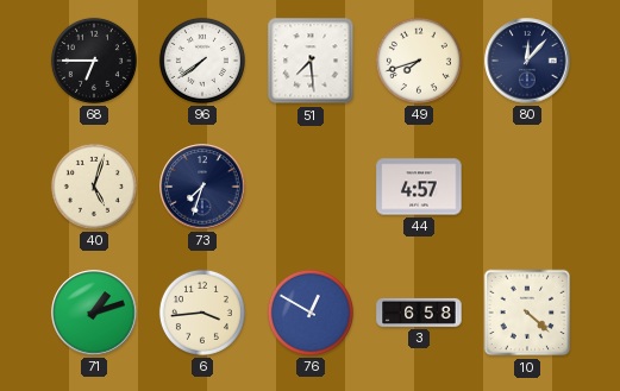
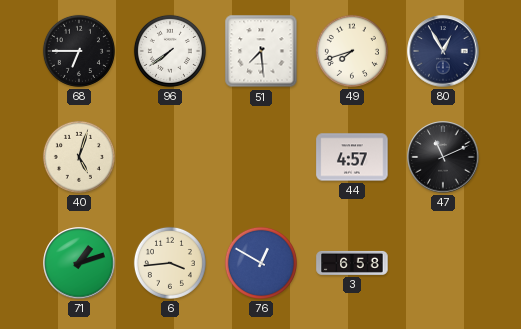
80: 12:07 -> 12:55 (443, 51)
73: 7:33 -> none (202, 187)
47: none -> 11:11 (443, 157)
10: 4:22 -> none (527, 313)
